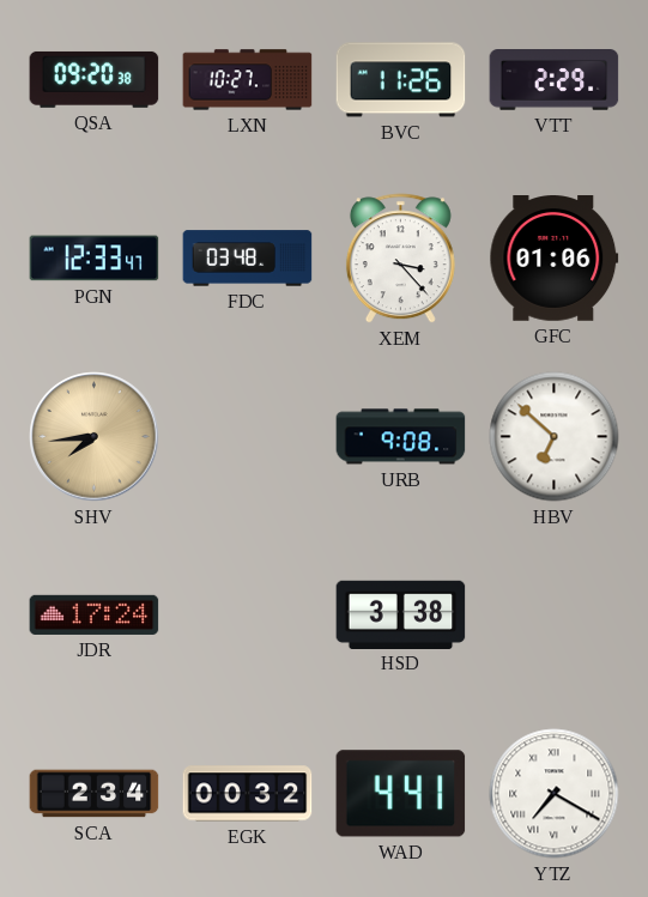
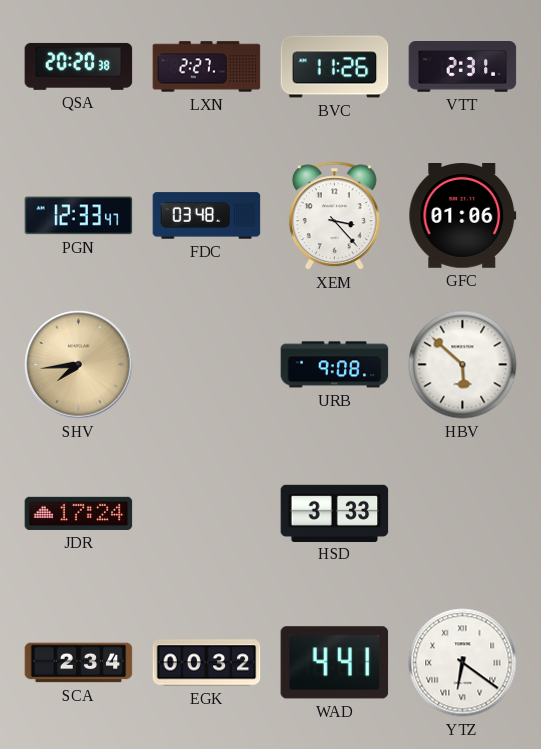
QSA: 09:20 -> 20:20 (79, 66)
LXN: 10:27 -> 2:27 (207, 67)
VTT: 2:29 -> 2:31 (463, 67)
HBV: 6:52 -> 5:52 (463, 365)
HSD: 3:38 -> 3:33 (335, 513)
YTZ: 7:20 -> 6:21 (463, 663)
